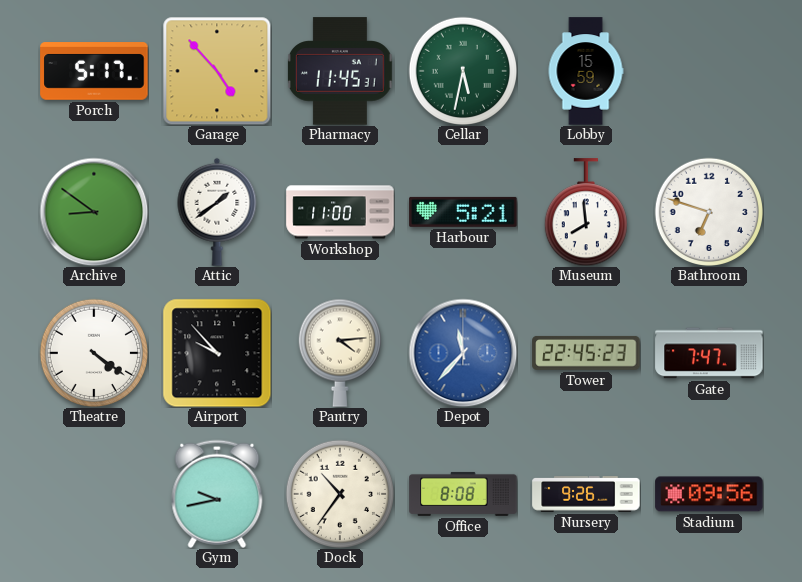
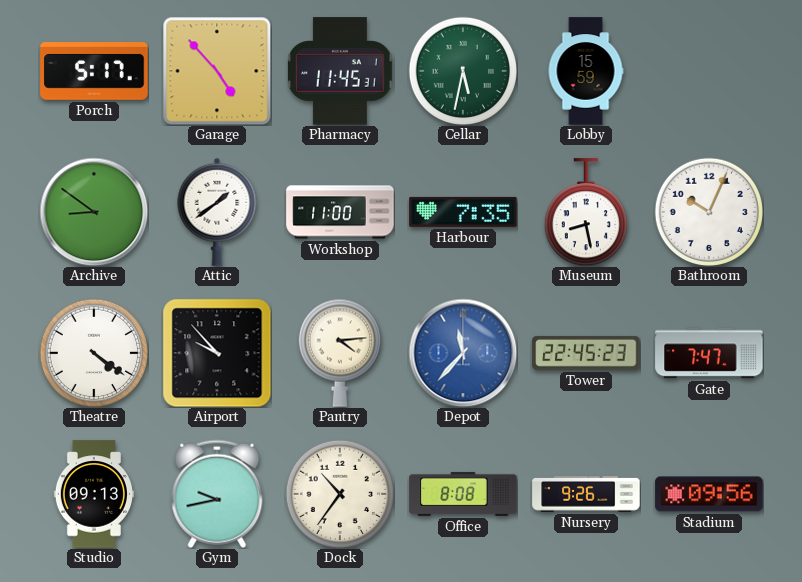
Harbour: 5:21 -> 7:35 (463, 212)
Museum: 7:59 -> 8:28 (586, 212)
Bathroom: 6:48 -> 10:04 (708, 211)
Studio: none -> 09:13 (94, 494)
